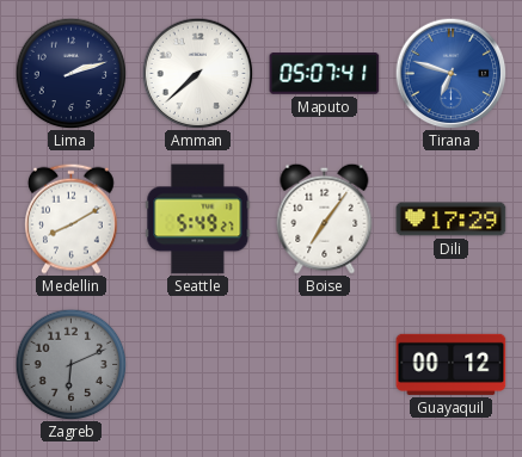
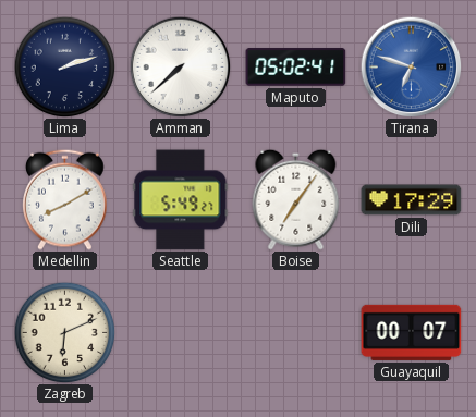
Maputo: 05:07 -> 05:02 (296, 68)
Zagreb dial: grey -> cream (64, 332)
Guayaquil: 00:12 -> 00:07 (412, 332)
